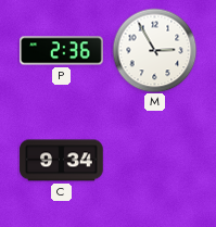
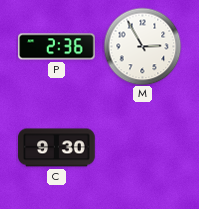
C: 9:34 -> 9:30 (57, 148)
